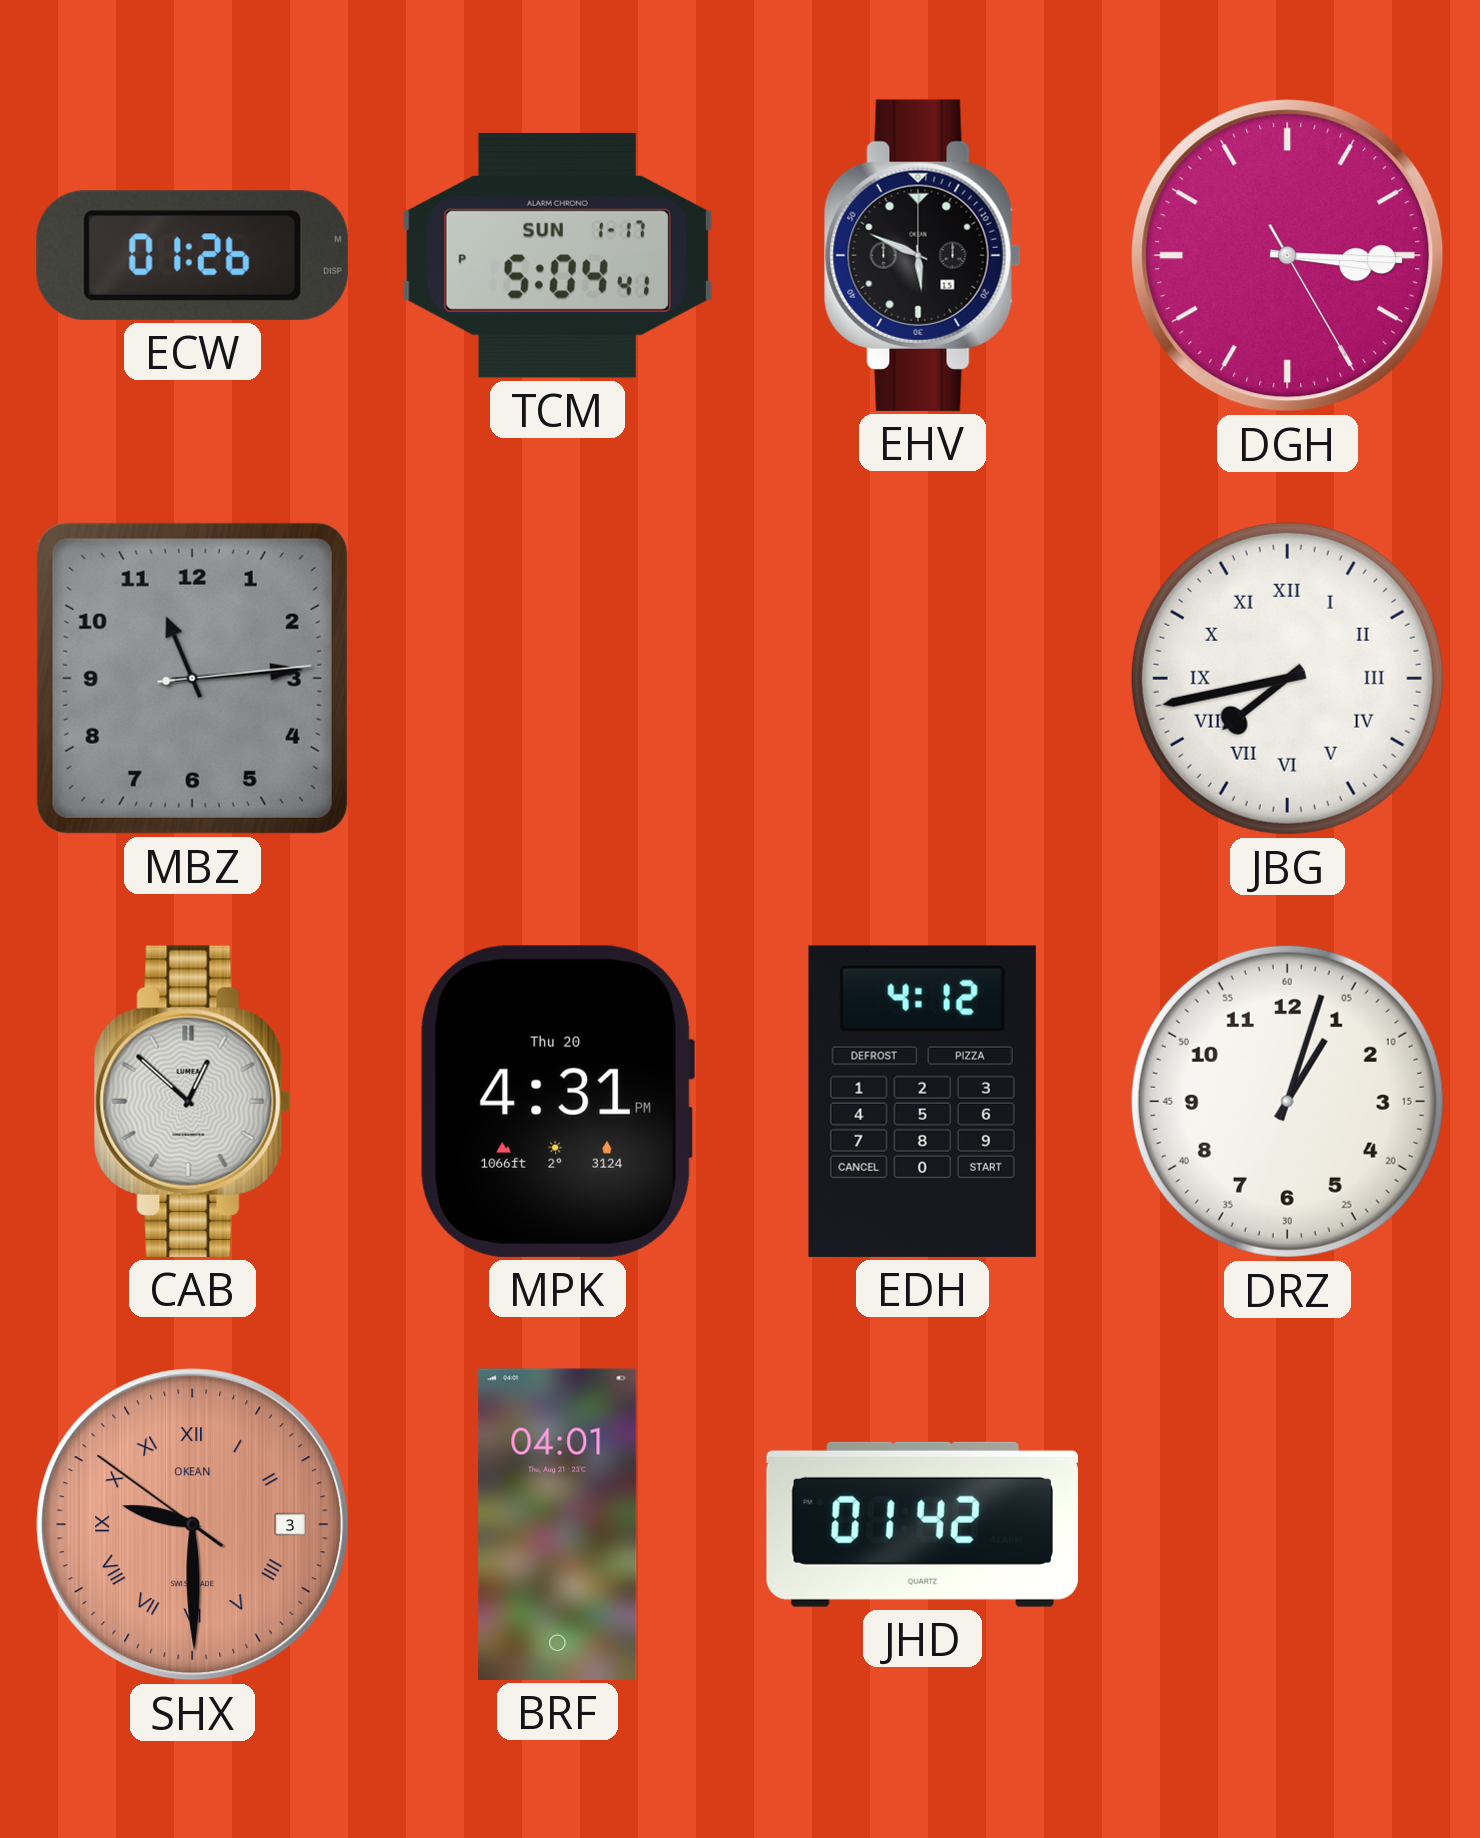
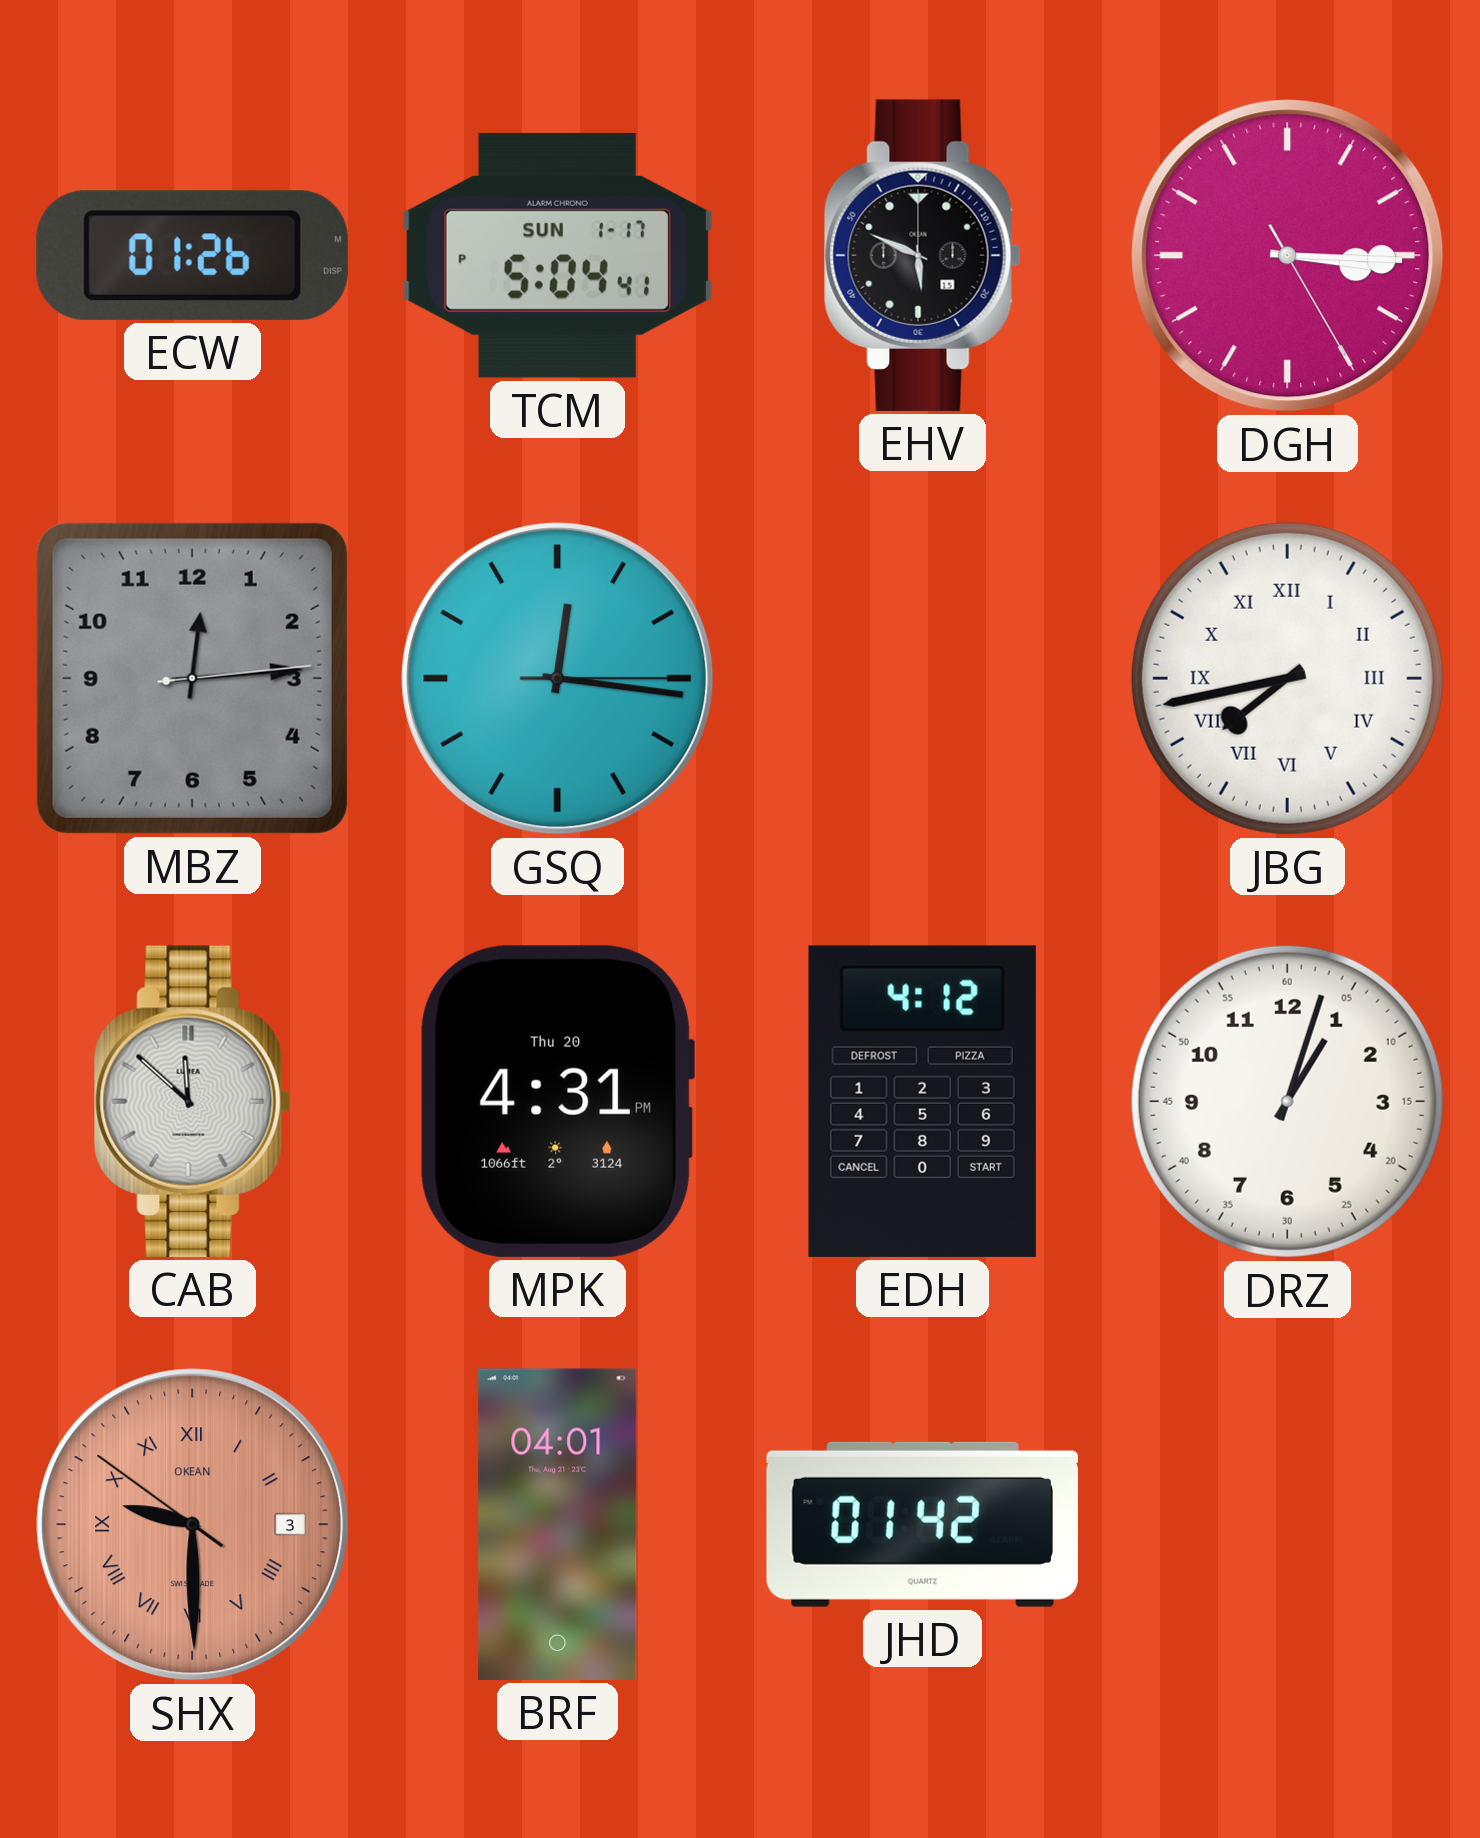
MBZ: 11:14 -> 12:14 (192, 678)
GSQ: none -> 12:16 (558, 679)
CAB: 12:52 -> 11:52 (192, 1101)
